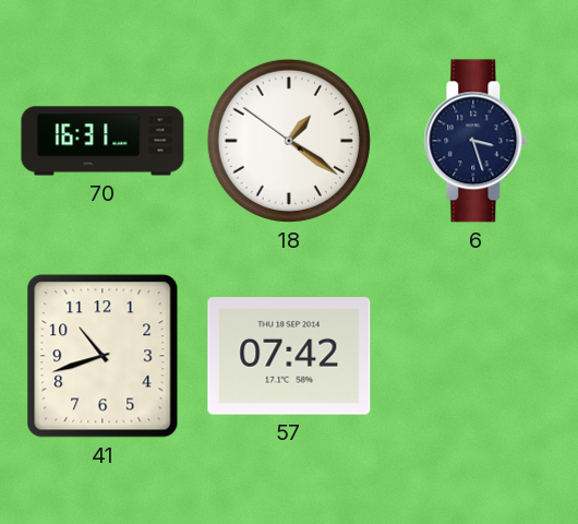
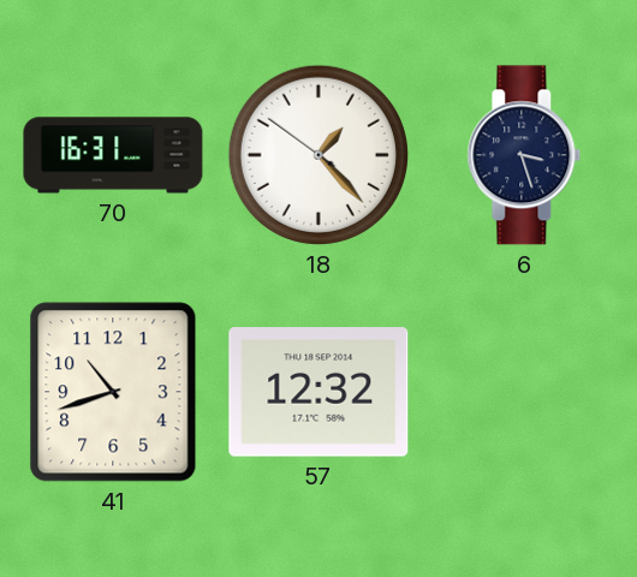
18: 1:20 -> 1:22 (318, 155)
57: 07:42 -> 12:32 (318, 392)
